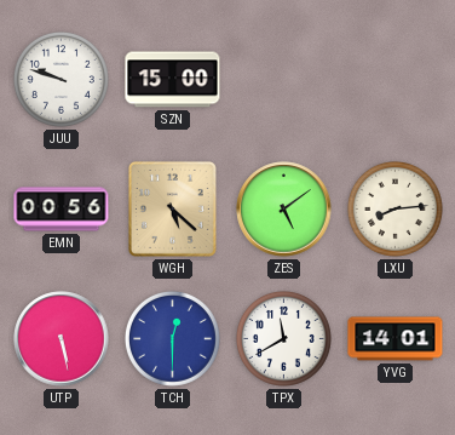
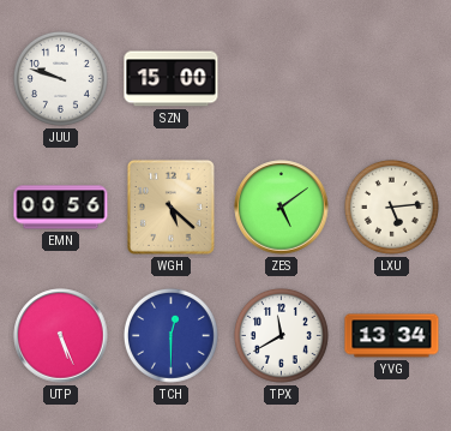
LXU: 8:14 -> 5:14 (391, 206)
UTP: 5:28 -> 5:26 (61, 336)
YVG: 14:01 -> 13:34 (392, 336)
